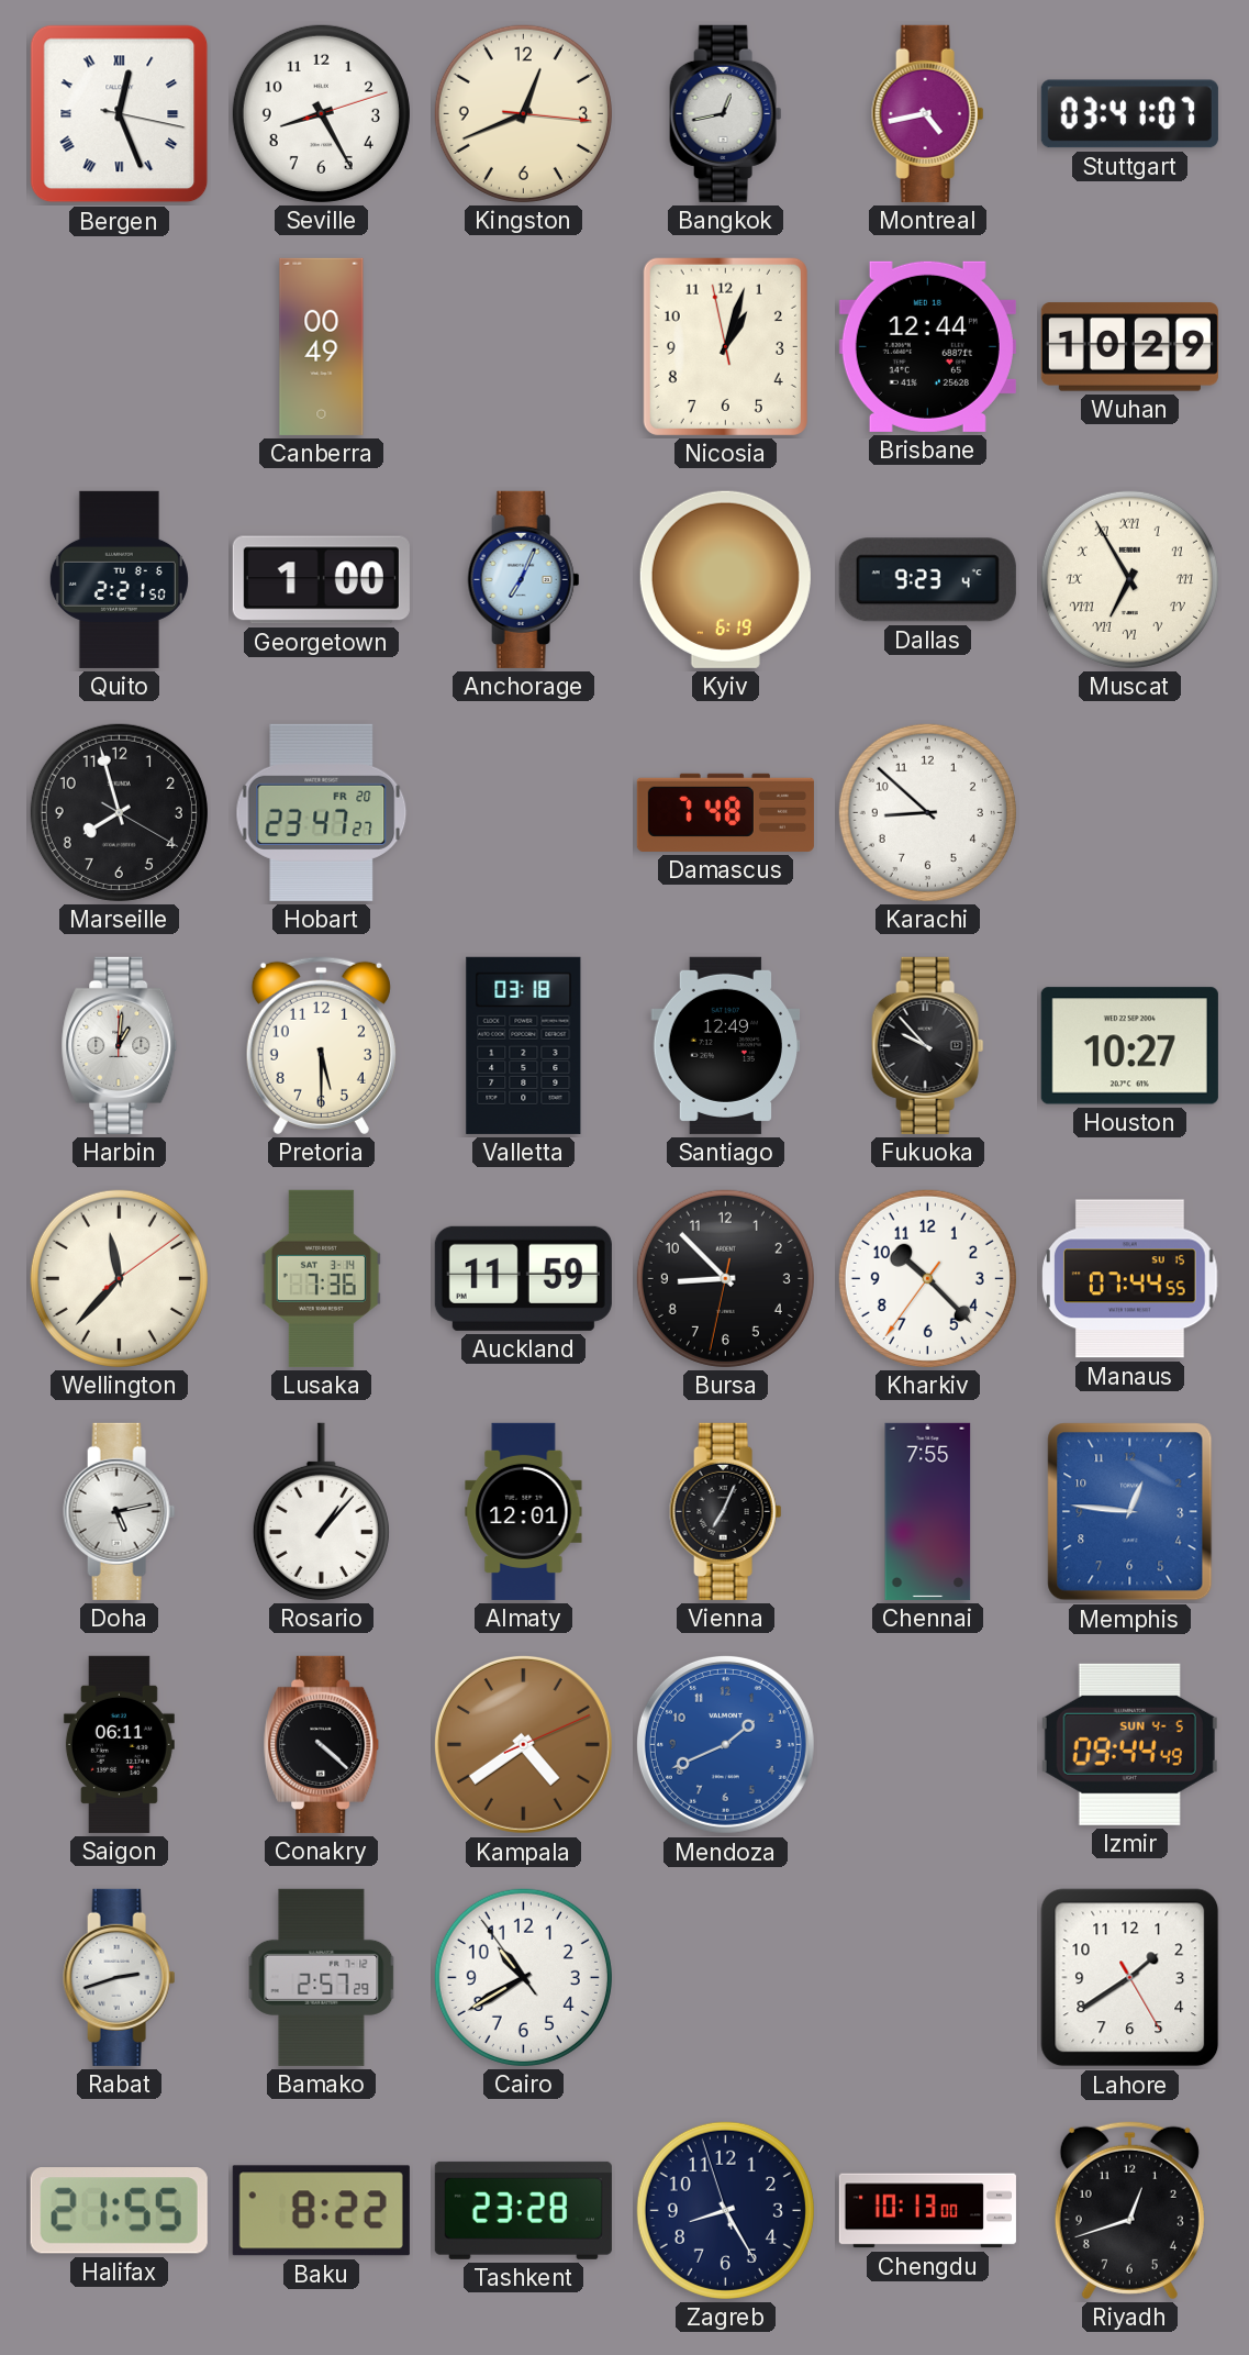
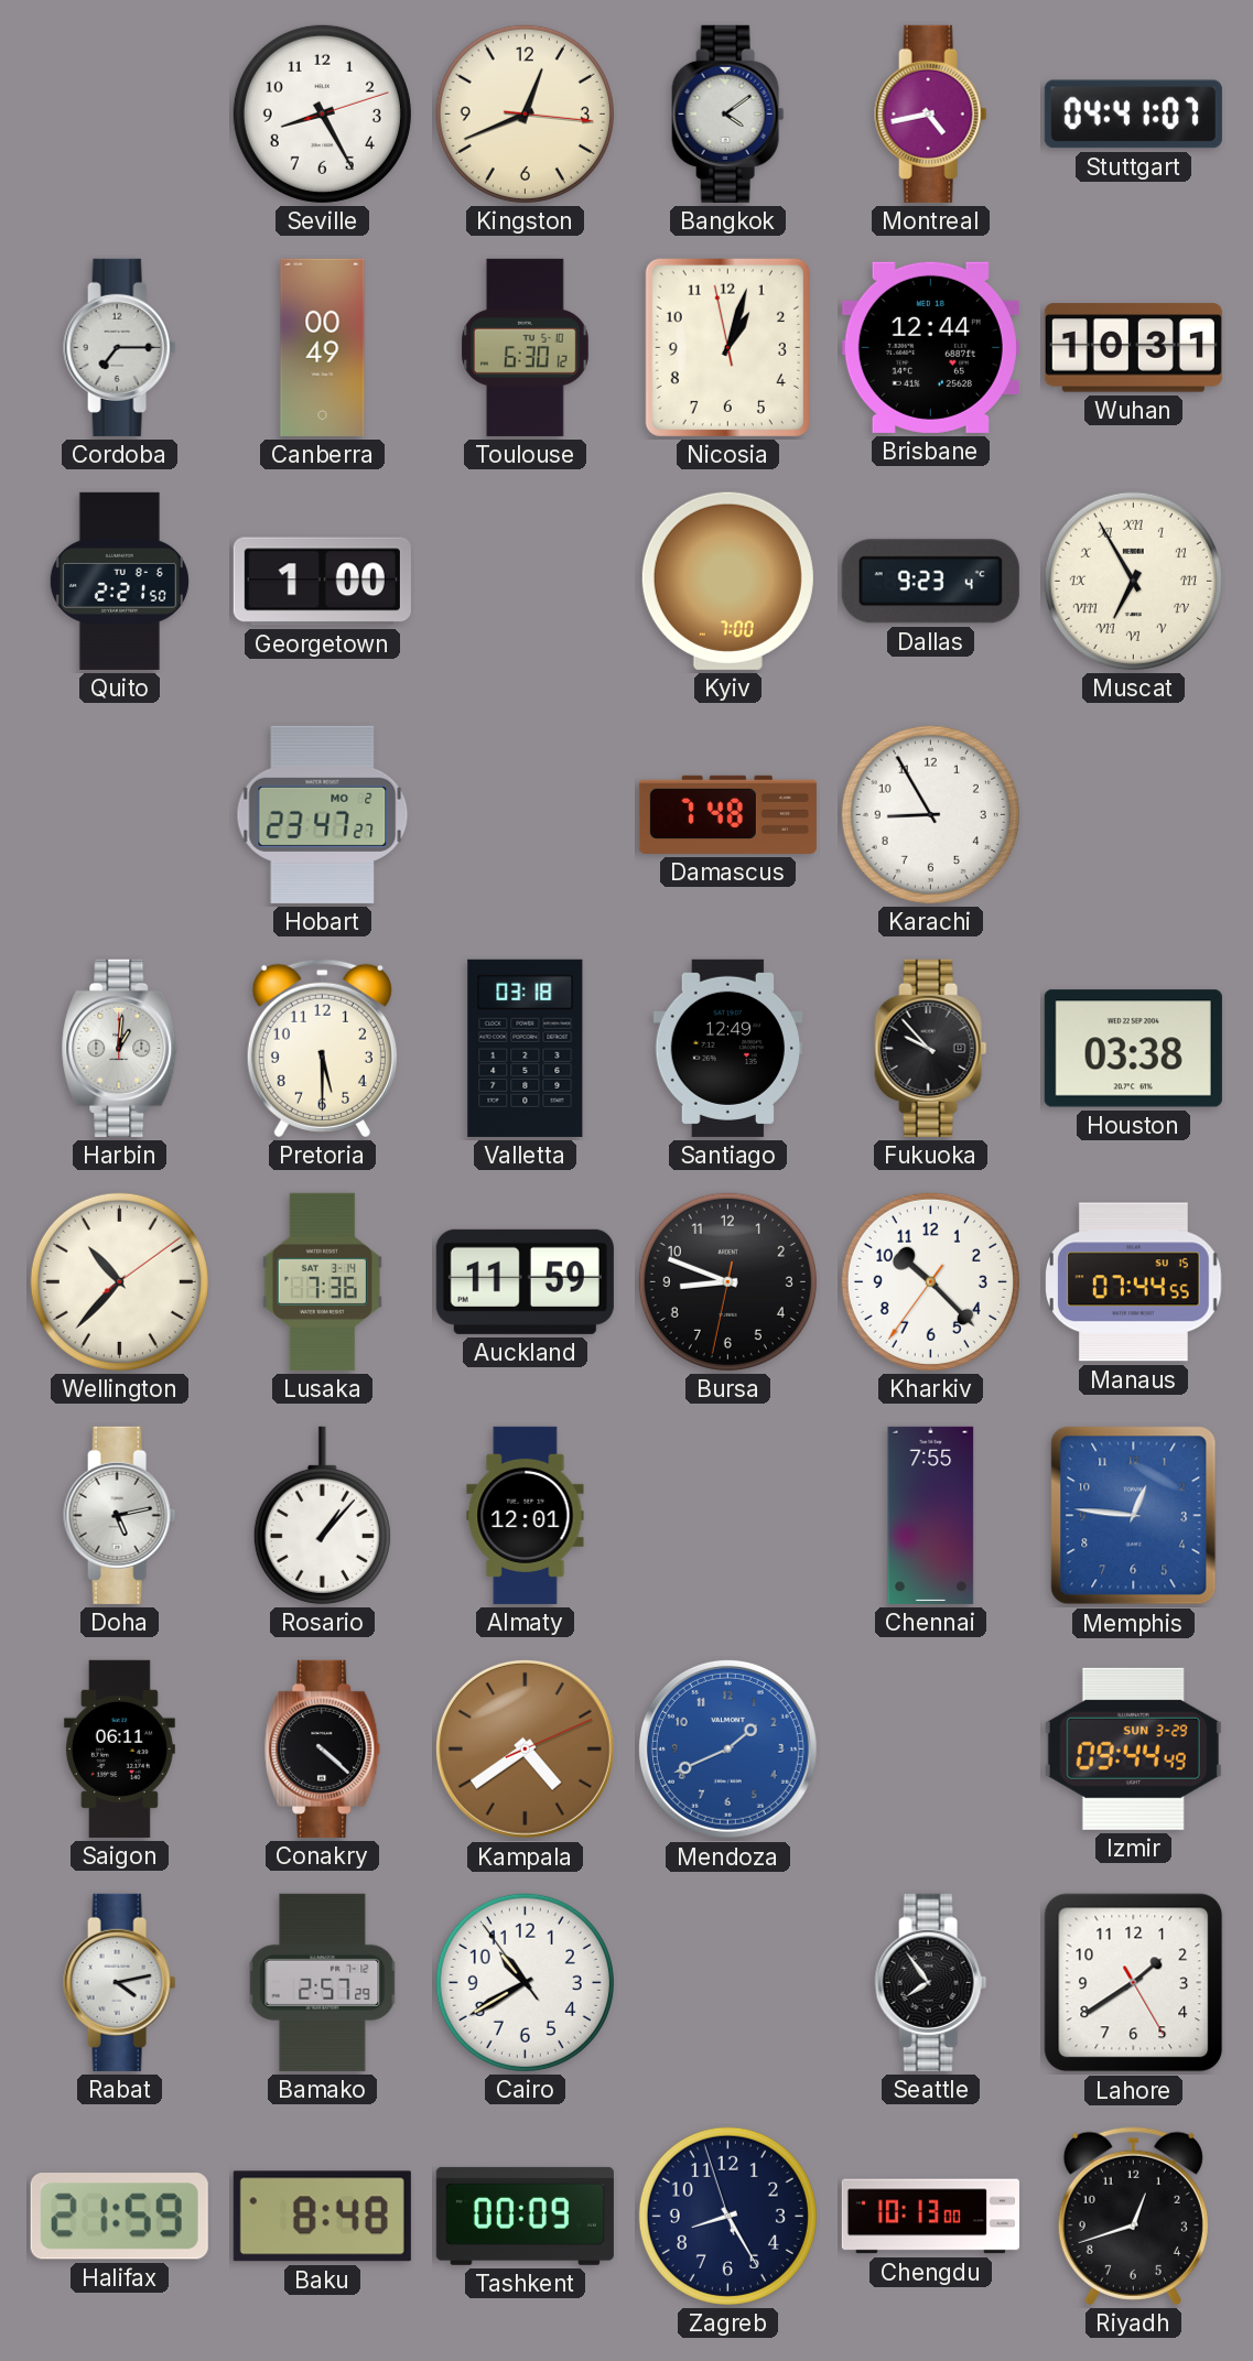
Bergen: 12:26 -> none (120, 114)
Bangkok: 12:43 -> 4:09 (728, 113)
Stuttgart: 03:41 -> 04:41 (1133, 115)
Cordoba: none -> 7:15 (120, 347)
Toulouse: none -> 6:30 (526, 347)
Wuhan: 10:29 -> 10:31 (1133, 348)
Anchorage: 7:04 -> none (524, 579)
Kyiv: 6:19 -> 7:00 (727, 581)
Marseille: 7:57 -> none (119, 812)
Hobart date: FR 20 -> MO 2 (323, 814)
Karachi: 8:52 -> 8:55 (930, 814)
Houston: 10:27 -> 03:38 (1133, 1049)
Wellington: 11:37 -> 10:37 (119, 1281)
Bursa: 8:52 -> 8:48 (727, 1281)
Vienna: 7:04 -> none (726, 1511)
Izmir date: SUN 4-5 -> SUN 3-29 (1133, 1748)
Rabat: 2:42 -> 4:13 (120, 1982)
Seattle: none -> 7:54 (931, 1982)
Halifax: 21:55 -> 21:59 (119, 2217)
Baku: 8:22 -> 8:48 (322, 2217)
Tashkent: 23:28 -> 00:09 (525, 2216)
